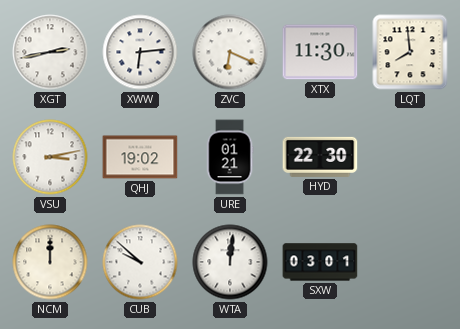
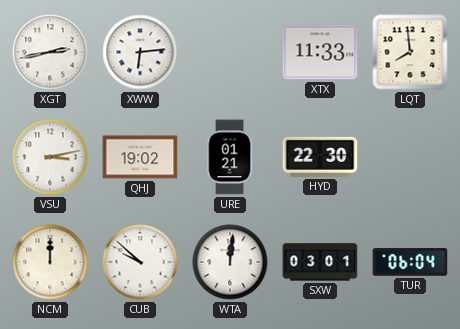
ZVC: 6:19 -> none (230, 52)
XTX: 11:30 -> 11:33 (320, 52)
TUR: none -> 06:04 (410, 262)
